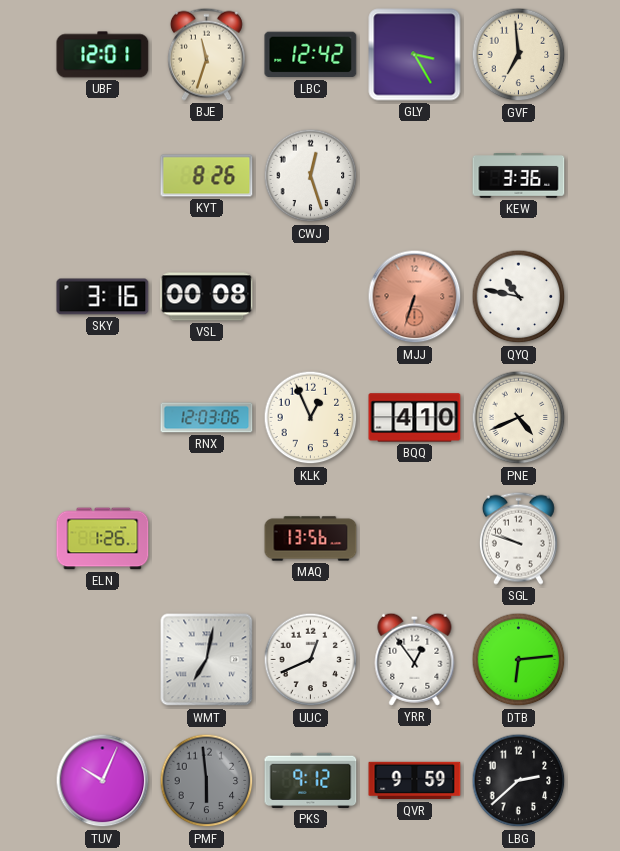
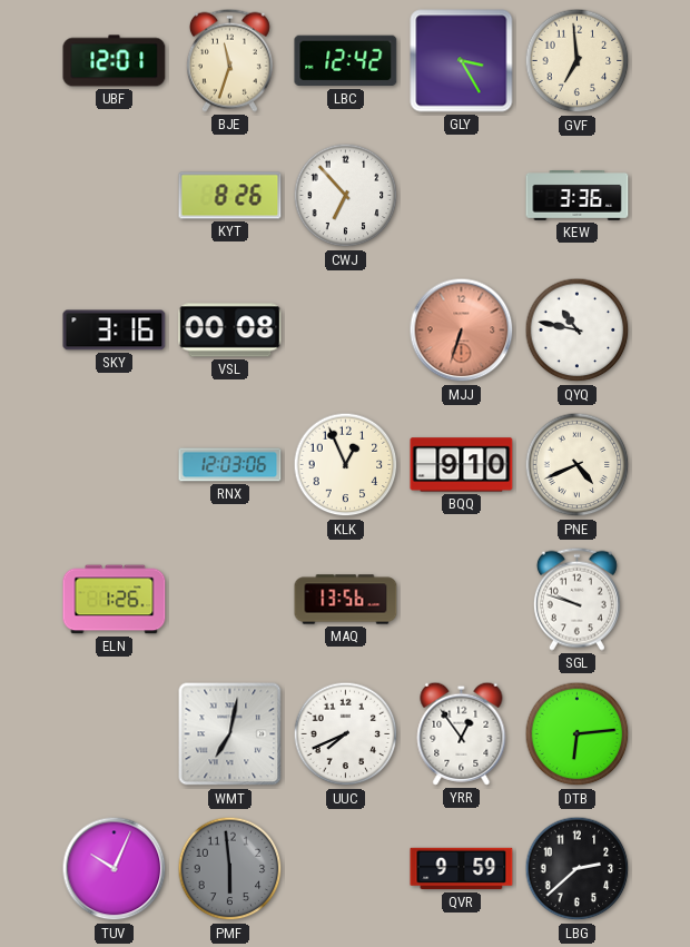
CWJ: 12:27 -> 6:53 (346, 196)
BQQ: 4:10 -> 9:10 (462, 465)
UUC: 12:41 -> 7:41 (346, 734)
PKS: 9:12 -> none (311, 780)
